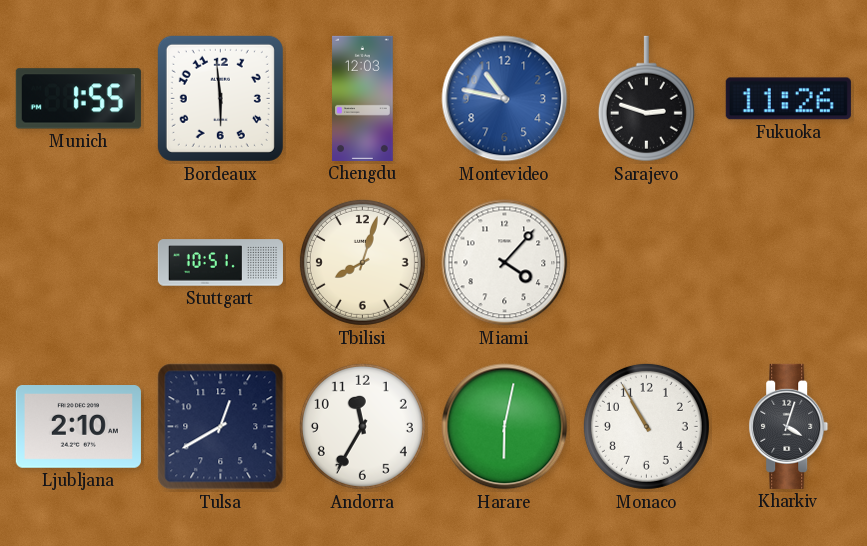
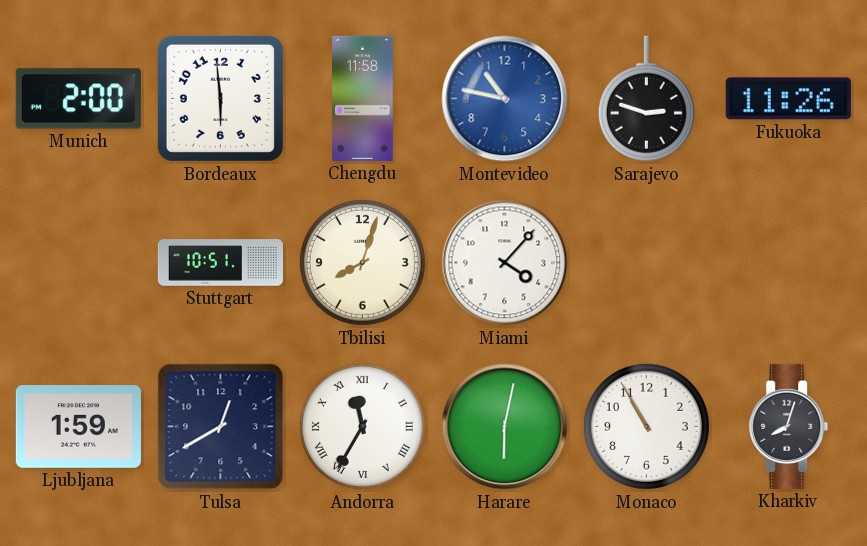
Munich: 1:55 -> 2:00 (78, 99)
Chengdu: 12:03 -> 11:58 (363, 98)
Ljubljana: 2:10 -> 1:59 (78, 427)
Andorra numerals: Arabic -> Roman (362, 426)
Kharkiv: 4:03 -> 8:03 (789, 426)
